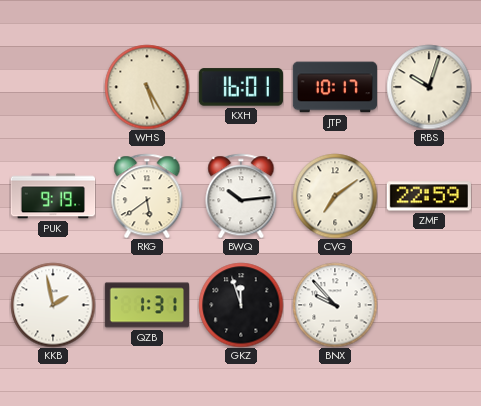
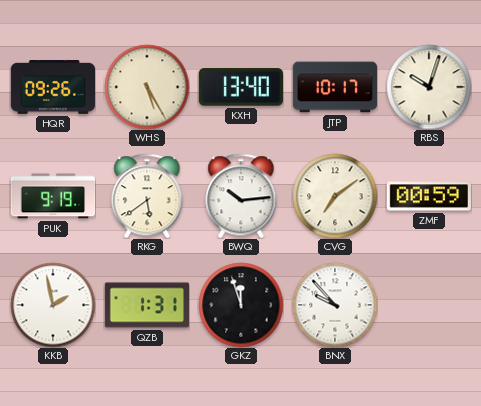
HQR: none -> 09:26 (52, 88)
KXH: 16:01 -> 13:40 (241, 87)
ZMF: 22:59 -> 00:59 (428, 196)
